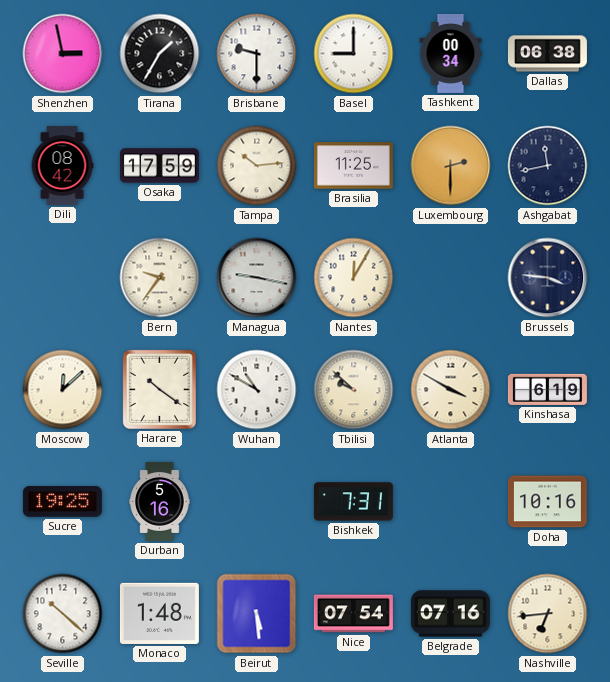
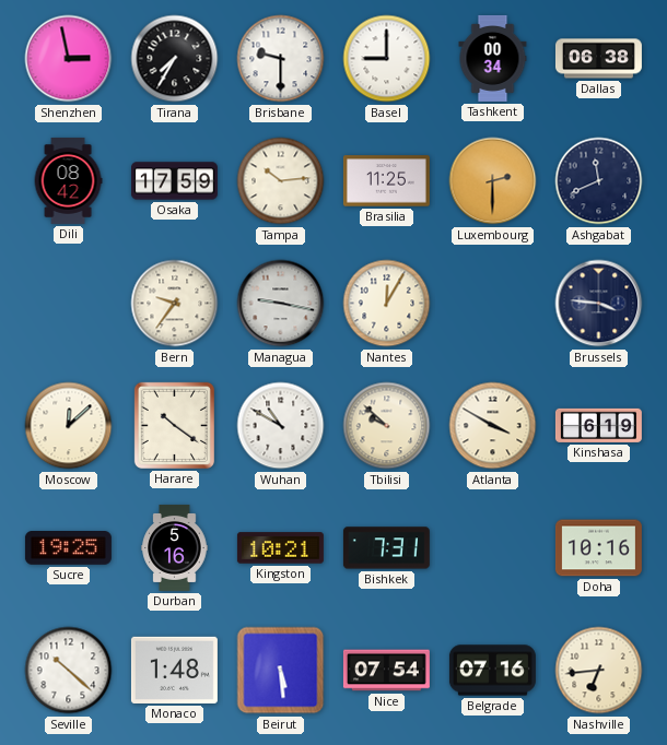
Tirana: 1:35 -> 7:35 (175, 59)
Ashgabat: 11:43 -> 11:41 (599, 181)
Kingston: none -> 10:21 (280, 548)
